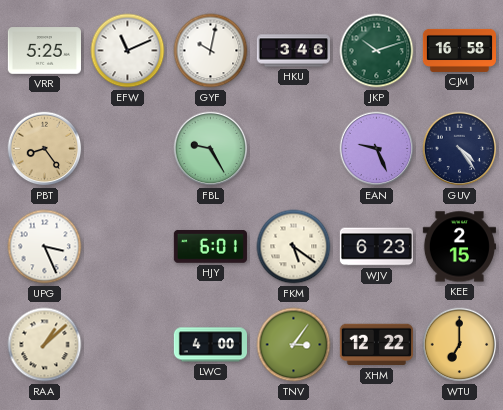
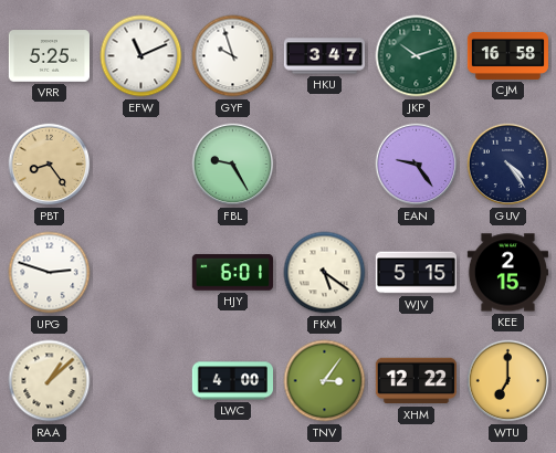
GYF: 10:02 -> 9:57 (233, 56)
HKU: 3:46 -> 3:47 (324, 56)
EAN: 9:26 -> 9:24 (417, 165)
UPG: 3:26 -> 2:48 (50, 273)
WJV: 6:23 -> 5:15 (416, 273)
